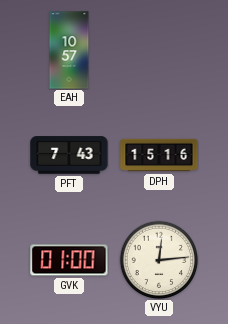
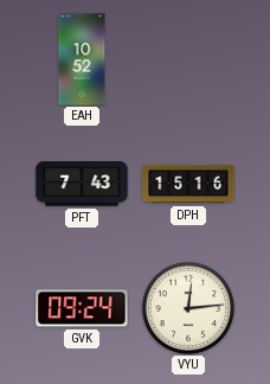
EAH: 10:57 -> 10:52 (82, 59)
GVK: 01:00 -> 09:24 (82, 308)
